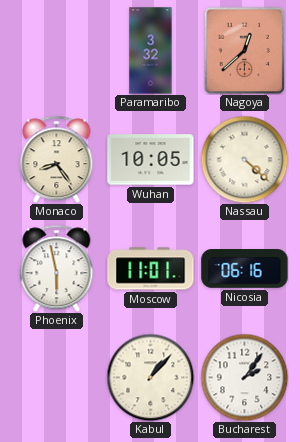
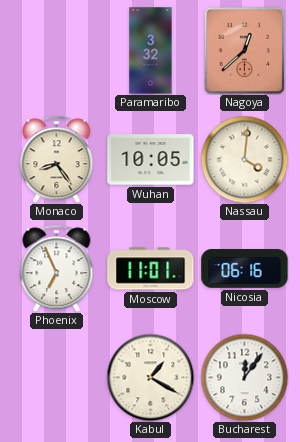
Nassau: 4:22 -> 4:01 (244, 159)
Phoenix: 5:58 -> 6:56 (57, 268)
Kabul: 1:07 -> 1:20 (150, 377)
Bucharest: 2:06 -> 12:06 (244, 377)
